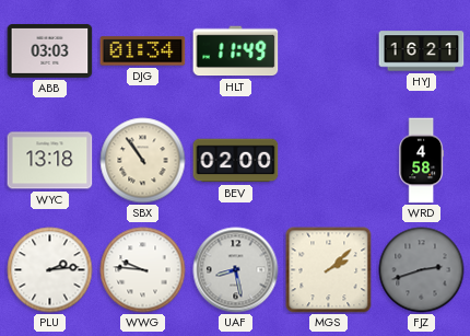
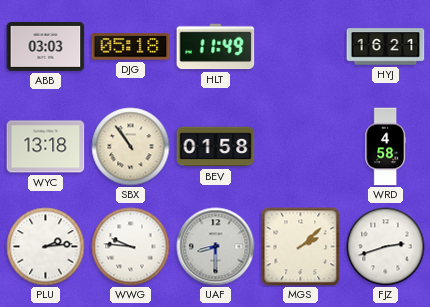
DJG: 01:34 -> 05:18 (131, 47)
BEV: 02:00 -> 01:58 (216, 147)
UAF: 8:28 -> 8:30 (216, 247)
FJZ dial: grey -> white (386, 247)
